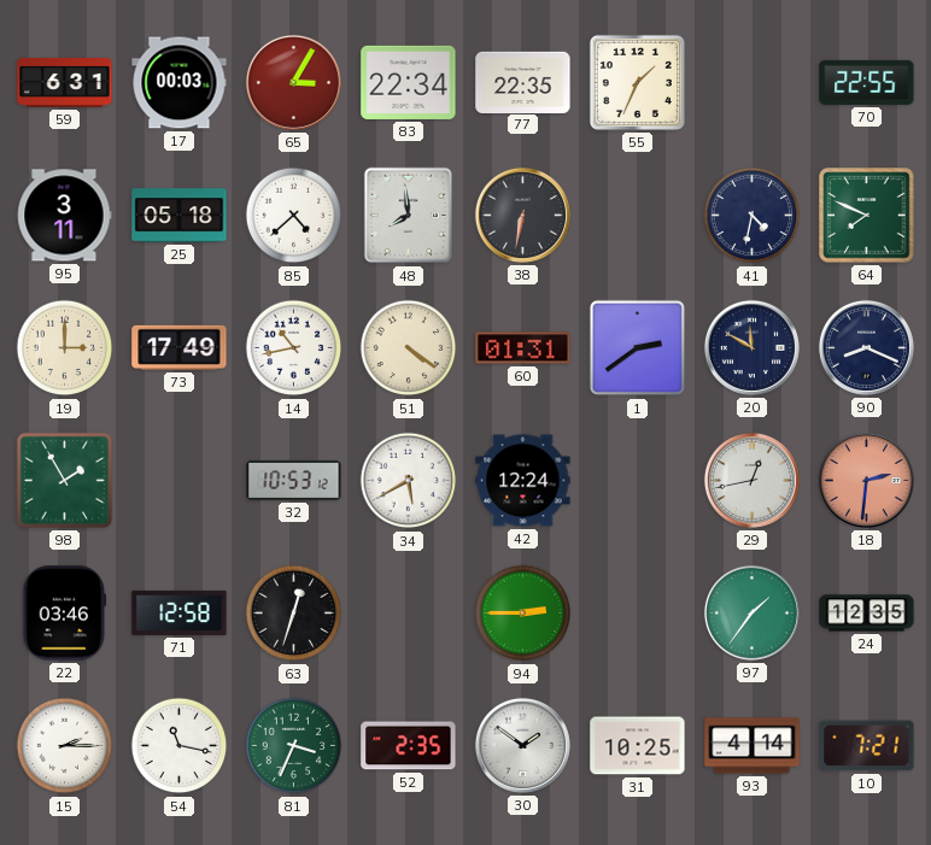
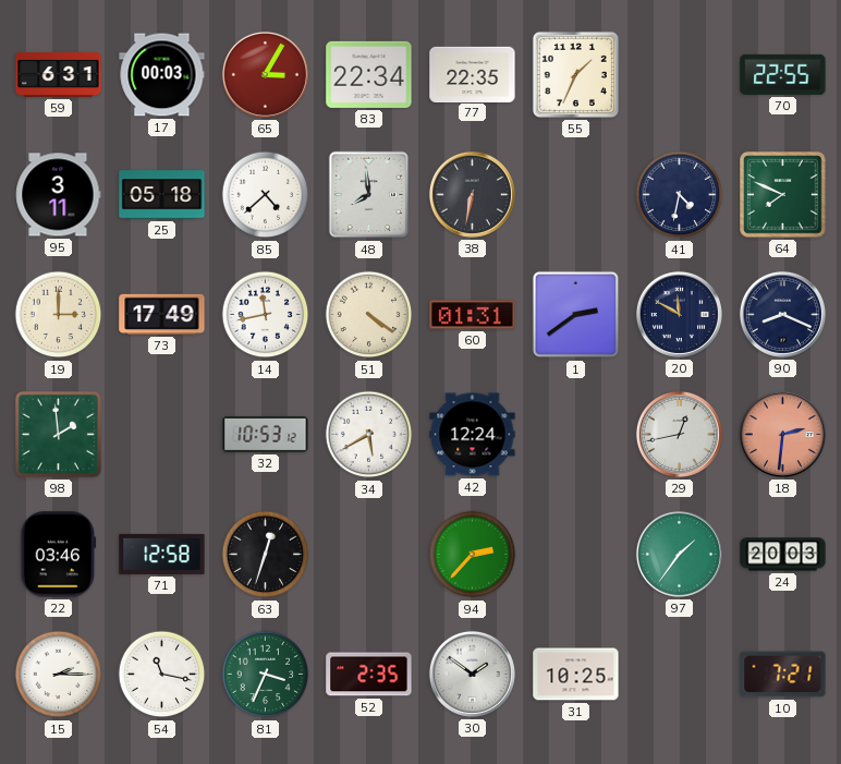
14: 10:43 -> 11:43 (266, 315)
98: 1:55 -> 1:59 (58, 434)
94: 2:45 -> 2:37 (473, 555)
24: 12:35 -> 20:03 (783, 555)
93: 4:14 -> none (753, 746)
